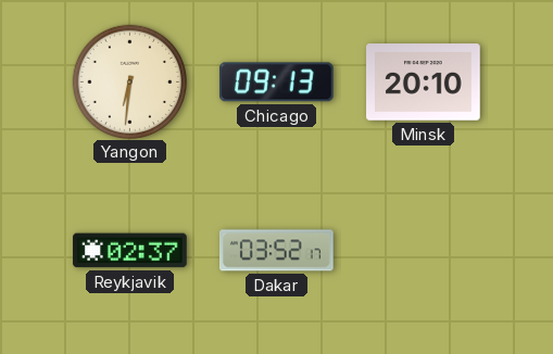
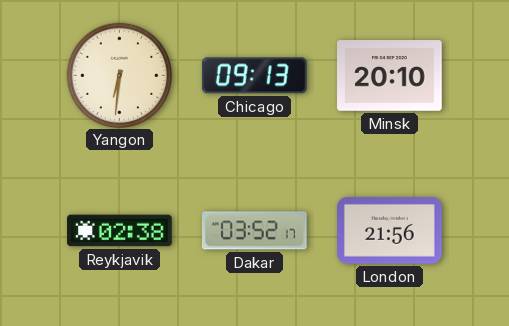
Reykjavik: 02:37 -> 02:38 (120, 231)
London: none -> 21:56 (390, 231)
